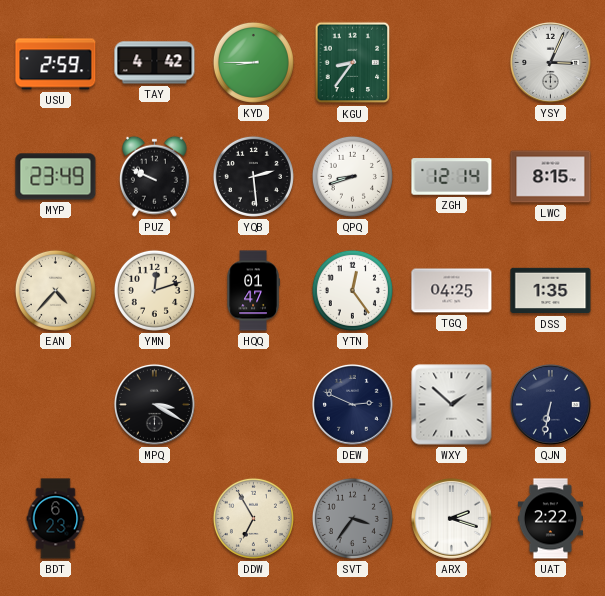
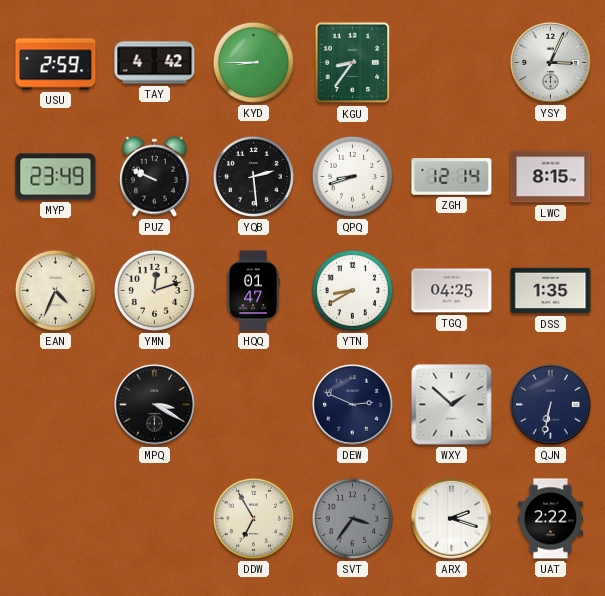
EAN: 4:37 -> 4:34 (55, 290)
YTN: 12:24 -> 8:40 (352, 290)
BDT: 6:23 -> none (56, 519)
